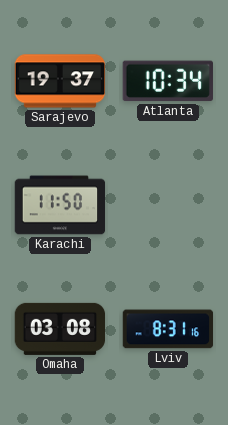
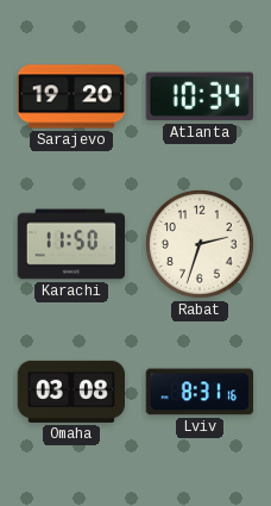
Sarajevo: 19:37 -> 19:20 (71, 96)
Rabat: none -> 2:33 (200, 244)
